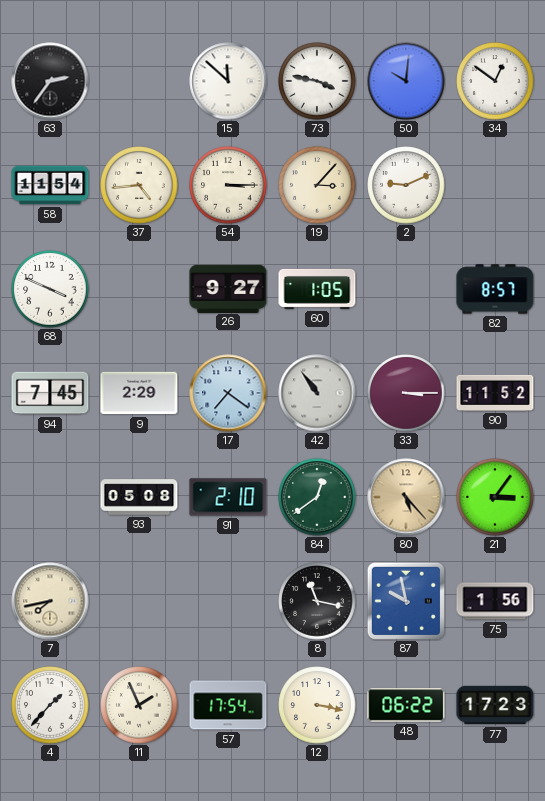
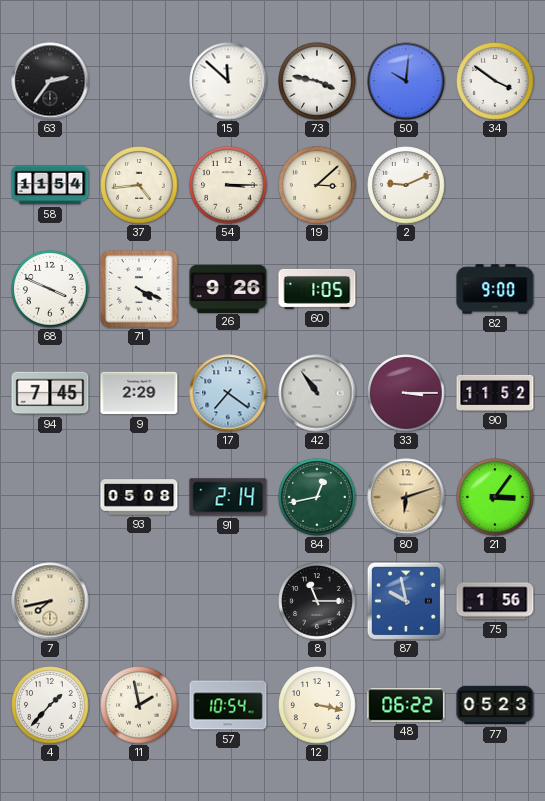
34: 12:51 -> 3:51 (495, 81)
19: 3:07 -> 3:08 (317, 185)
71: none -> 4:19 (139, 289)
26: 9:27 -> 9:26 (228, 288)
82: 8:57 -> 9:00 (495, 289)
91: 2:10 -> 2:14 (228, 497)
84: 12:39 -> 12:43 (317, 497)
80: 5:23 -> 6:12 (406, 497)
8: 11:17 -> 11:15 (317, 601)
11: 1:56 -> 1:58 (139, 705)
57: 17:54 -> 10:54 (228, 705)
77: 17:23 -> 05:23 (495, 705)
